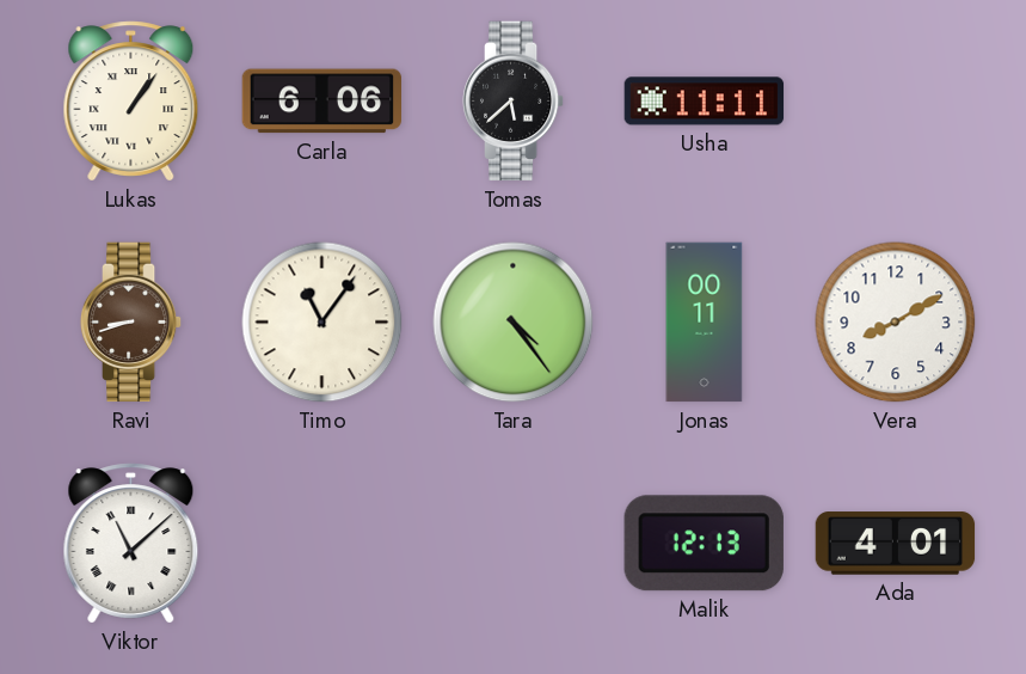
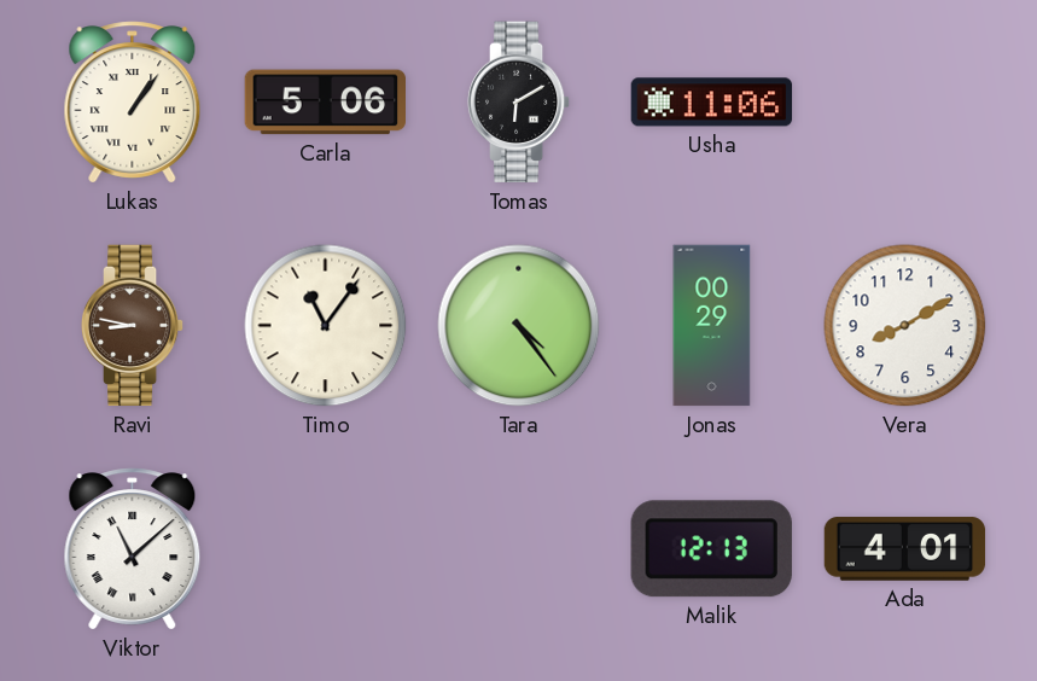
Carla: 6:06 -> 5:06 (326, 103)
Tomas: 5:38 -> 6:10 (519, 103)
Usha: 11:11 -> 11:06 (712, 103)
Ravi: 8:42 -> 8:47 (133, 326)
Jonas: 00:11 -> 00:29 (712, 326)
